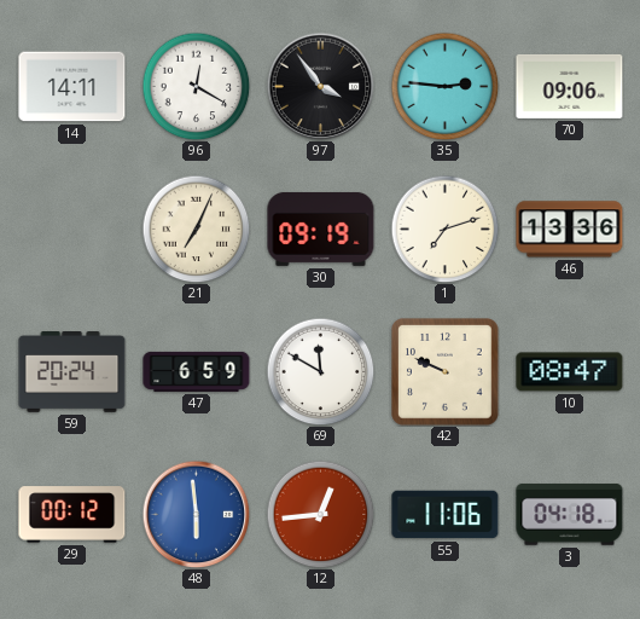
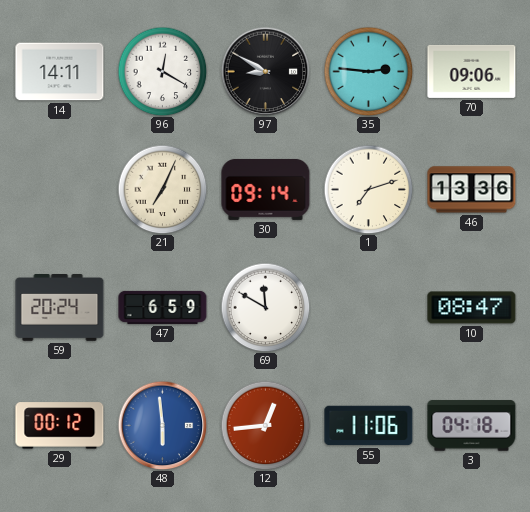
97: 3:54 -> 8:50 (265, 71)
30: 09:19 -> 09:14 (266, 189)
42: 9:49 -> none (446, 372)
